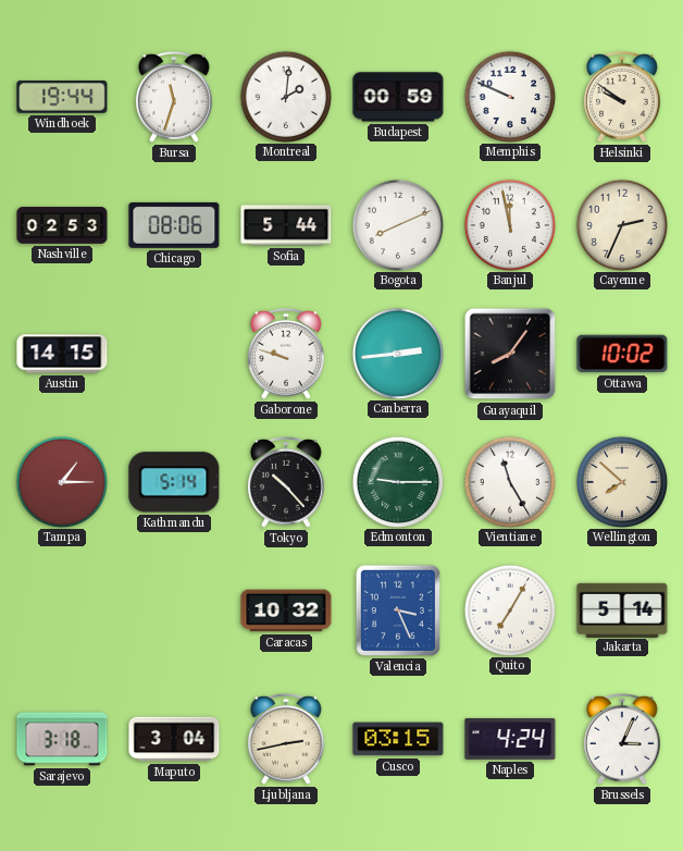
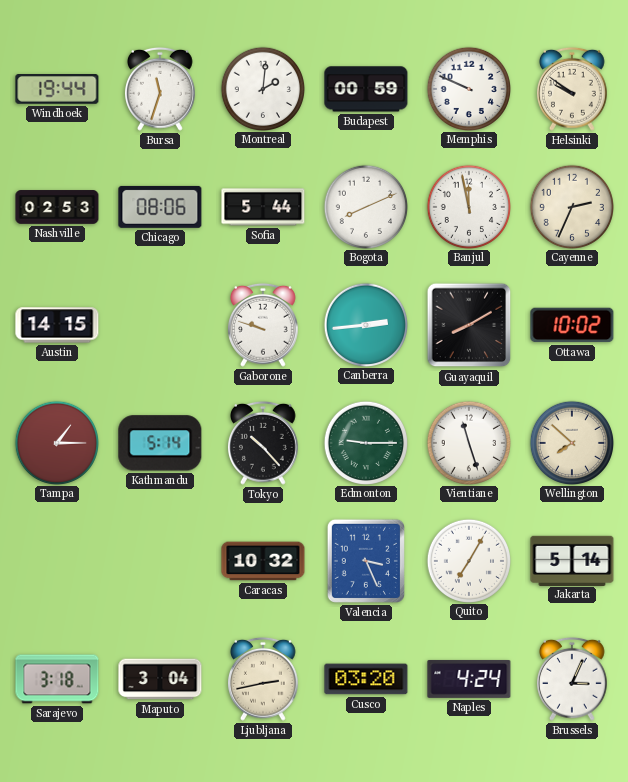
Guayaquil: 8:06 -> 8:10 (469, 325)
Vientiane: 11:25 -> 11:27 (468, 442)
Cusco: 03:15 -> 03:20 (366, 679)
